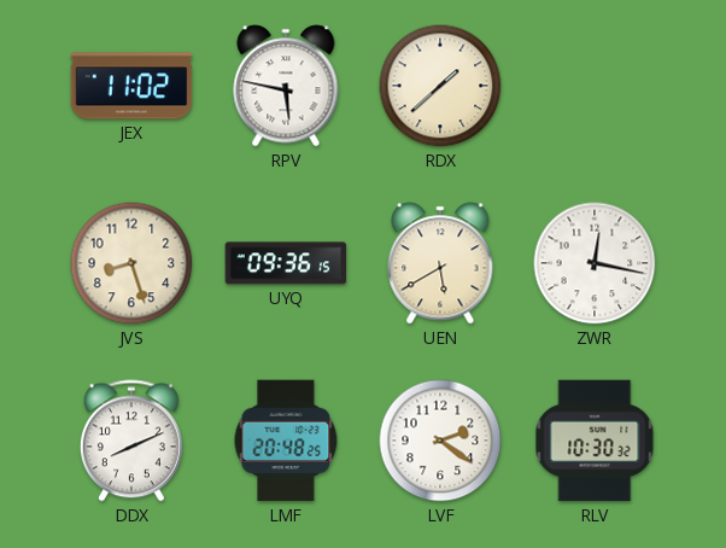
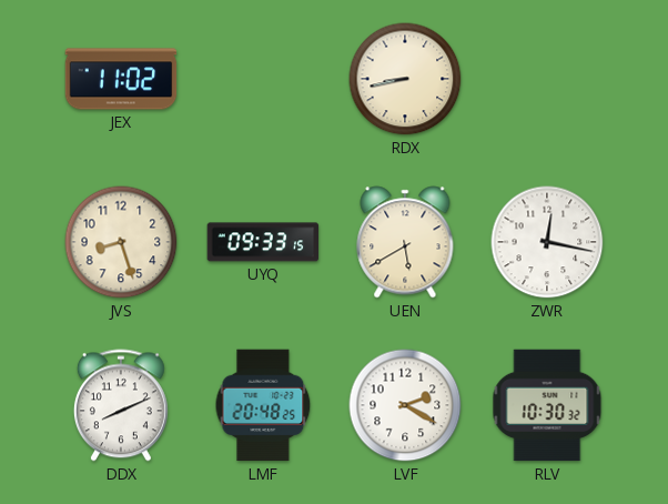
RPV: 5:47 -> none (286, 86)
RDX: 1:38 -> 8:43 (405, 79)
UYQ: 09:36 -> 09:33 (263, 242)
LVF: 2:21 -> 2:20 (405, 405)
